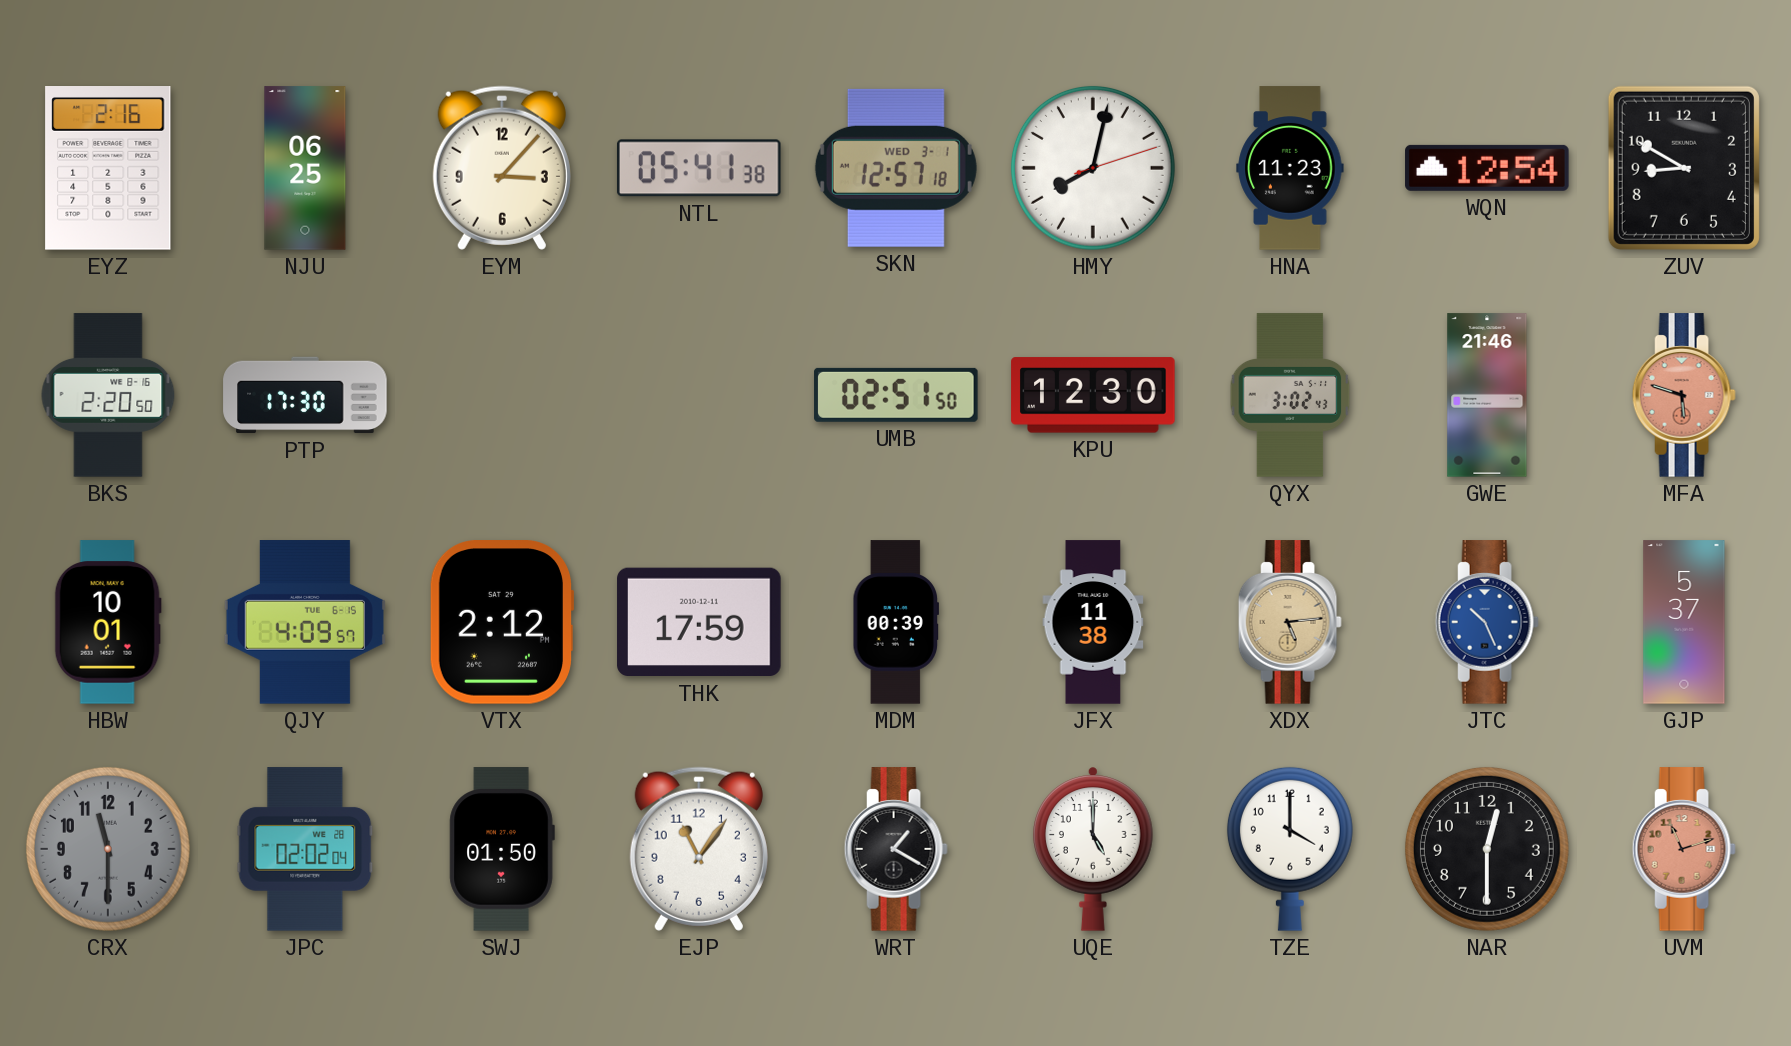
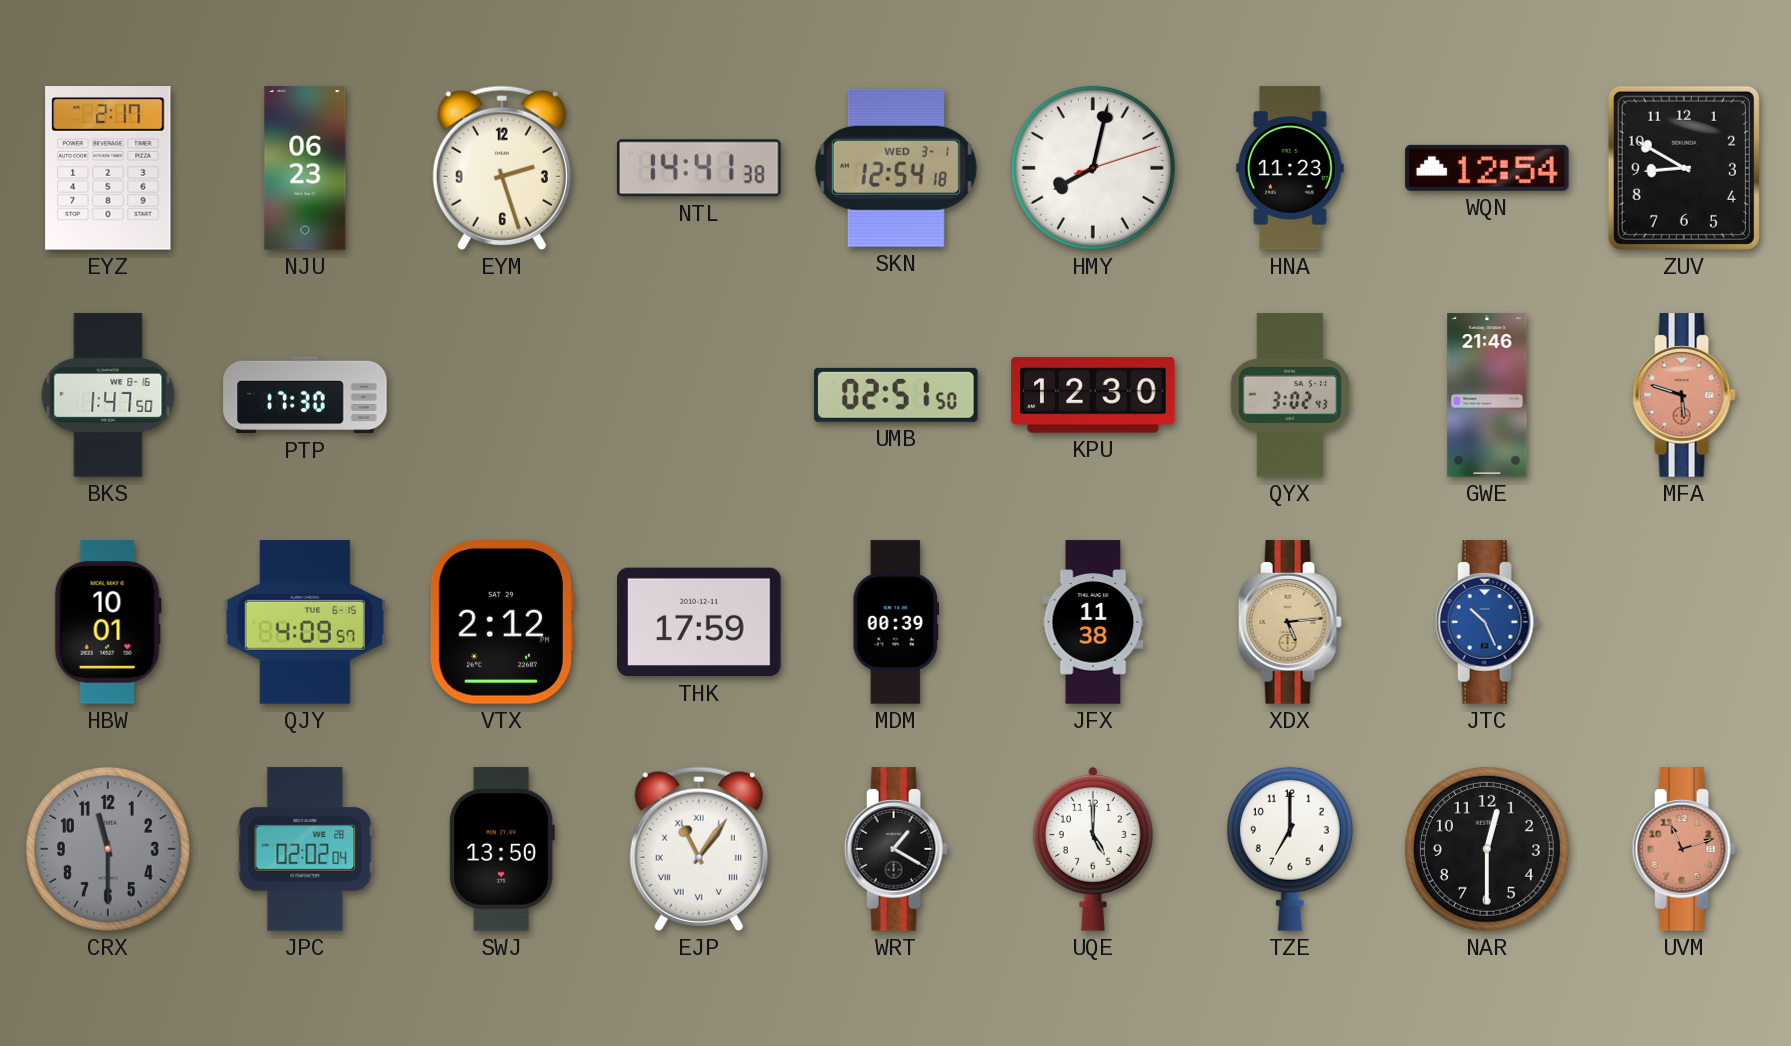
EYZ: 2:16 -> 2:17 (108, 169)
NJU: 06:25 -> 06:23 (305, 168)
EYM: 3:07 -> 2:27 (502, 168)
NTL: 05:41 -> 14:41 (699, 168)
SKN: 12:57 -> 12:54 (896, 168)
BKS: 2:20 -> 1:47 (108, 395)
GJP: 5:37 -> none (1684, 622)
SWJ: 01:50 -> 13:50 (502, 849)
EJP numerals: Arabic -> Roman (699, 849)
TZE: 4:00 -> 7:00 (1290, 849)
